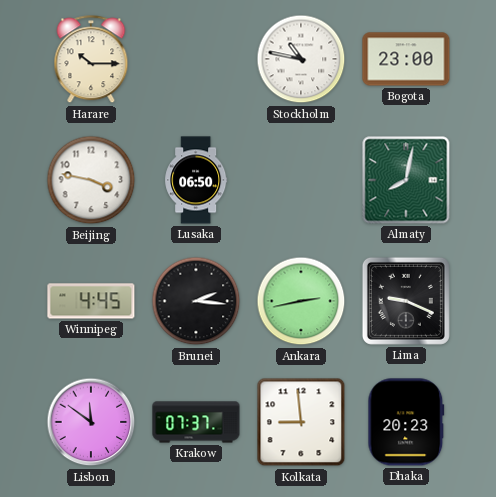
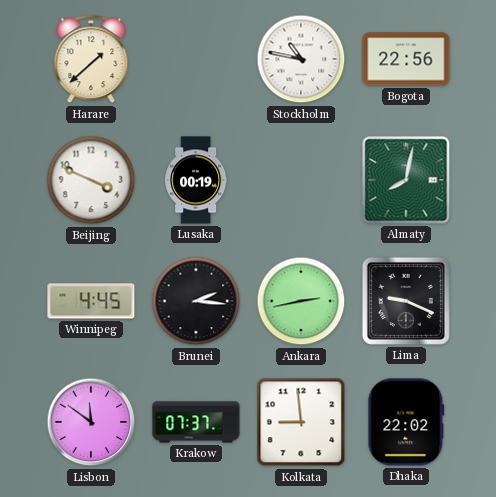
Harare: 10:15 -> 1:38 (91, 60)
Bogota: 23:00 -> 22:56 (406, 59)
Beijing: 3:47 -> 3:49 (91, 180)
Lusaka: 06:50 -> 00:19 (196, 180)
Dhaka: 20:23 -> 22:02 (406, 422)
